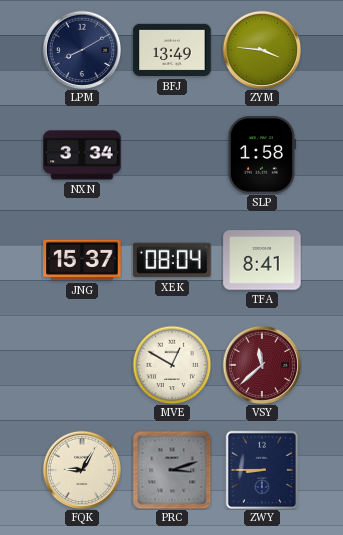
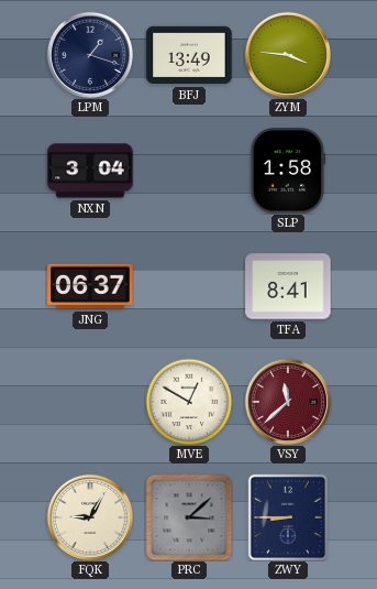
LPM: 8:10 -> 1:18 (89, 54)
NXN: 3:34 -> 3:04 (90, 171)
JNG: 15:37 -> 06:37 (90, 286)
XEK: 08:04 -> none (172, 260)
PRC: 3:12 -> 3:08 (189, 517)
